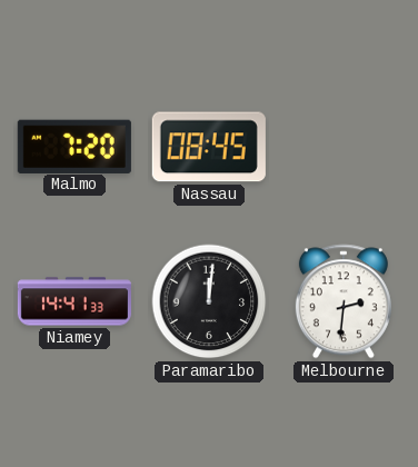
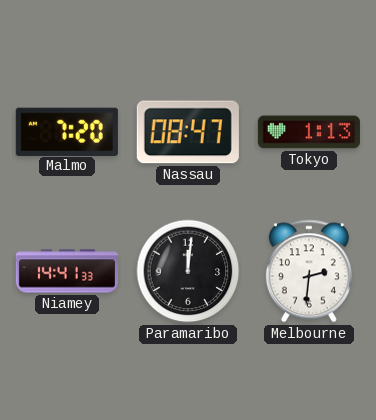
Nassau: 08:45 -> 08:47 (188, 132)
Tokyo: none -> 1:13 (309, 132)
